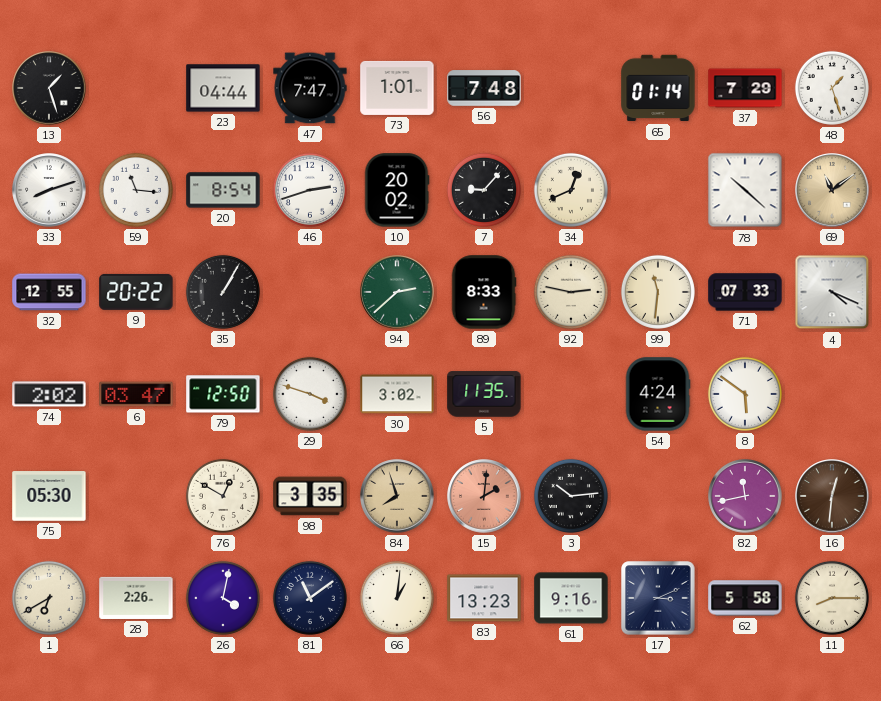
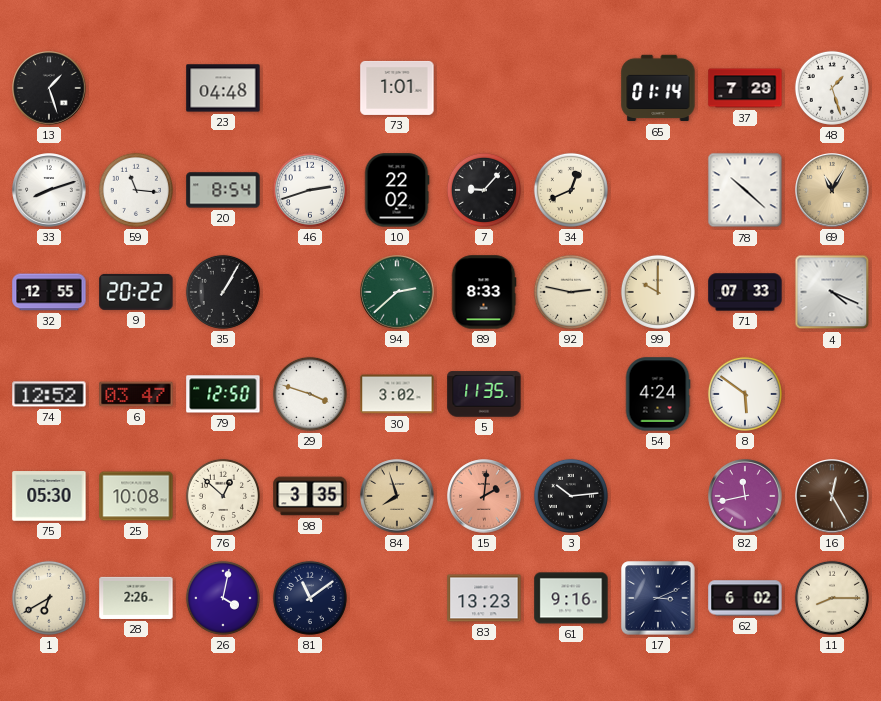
23: 04:44 -> 04:48 (223, 88)
47: 7:47 -> none (310, 88)
56: 7:48 -> none (484, 88)
10: 20:02 -> 22:02 (397, 190)
69: 11:09 -> 11:05 (832, 190)
99: 11:31 -> 10:00 (658, 292)
74: 2:02 -> 12:52 (49, 394)
25: none -> 10:08 (136, 496)
76: 12:50 -> 12:52 (223, 496)
16: 12:31 -> 12:25 (832, 496)
66: 1:01 -> none (397, 598)
62: 5:58 -> 6:02 (745, 598)
